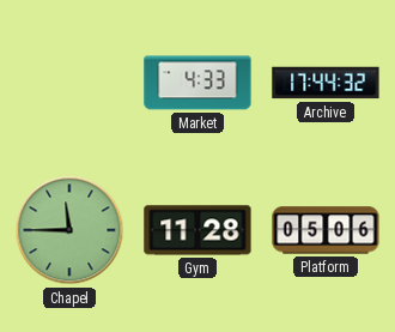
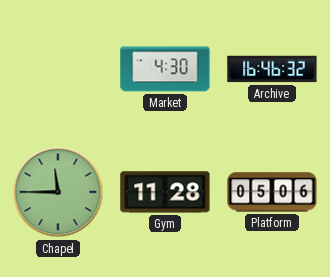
Market: 4:33 -> 4:30 (165, 69)
Archive: 17:44 -> 16:46 (272, 69)
